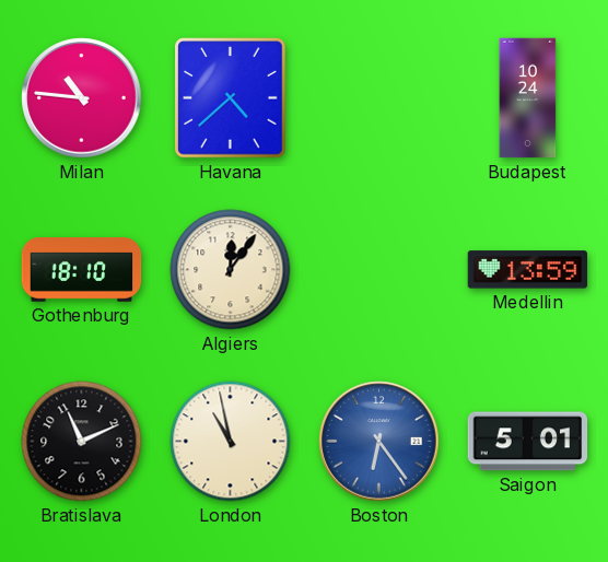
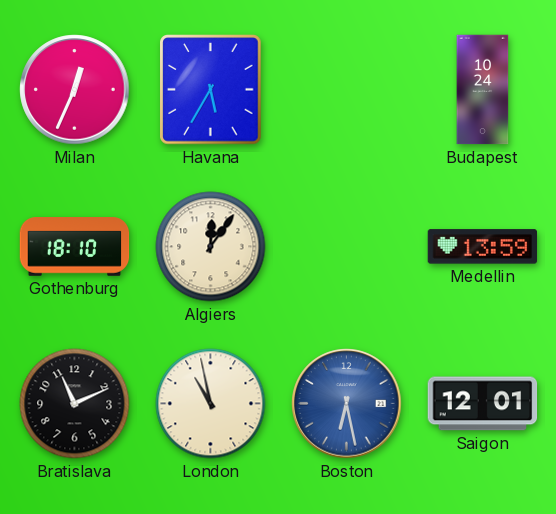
Milan: 10:46 -> 12:34 (75, 90)
Havana: 4:38 -> 5:35 (211, 90)
Boston: 6:24 -> 6:28 (347, 404)
Saigon: 5:01 -> 12:01 (483, 404)
